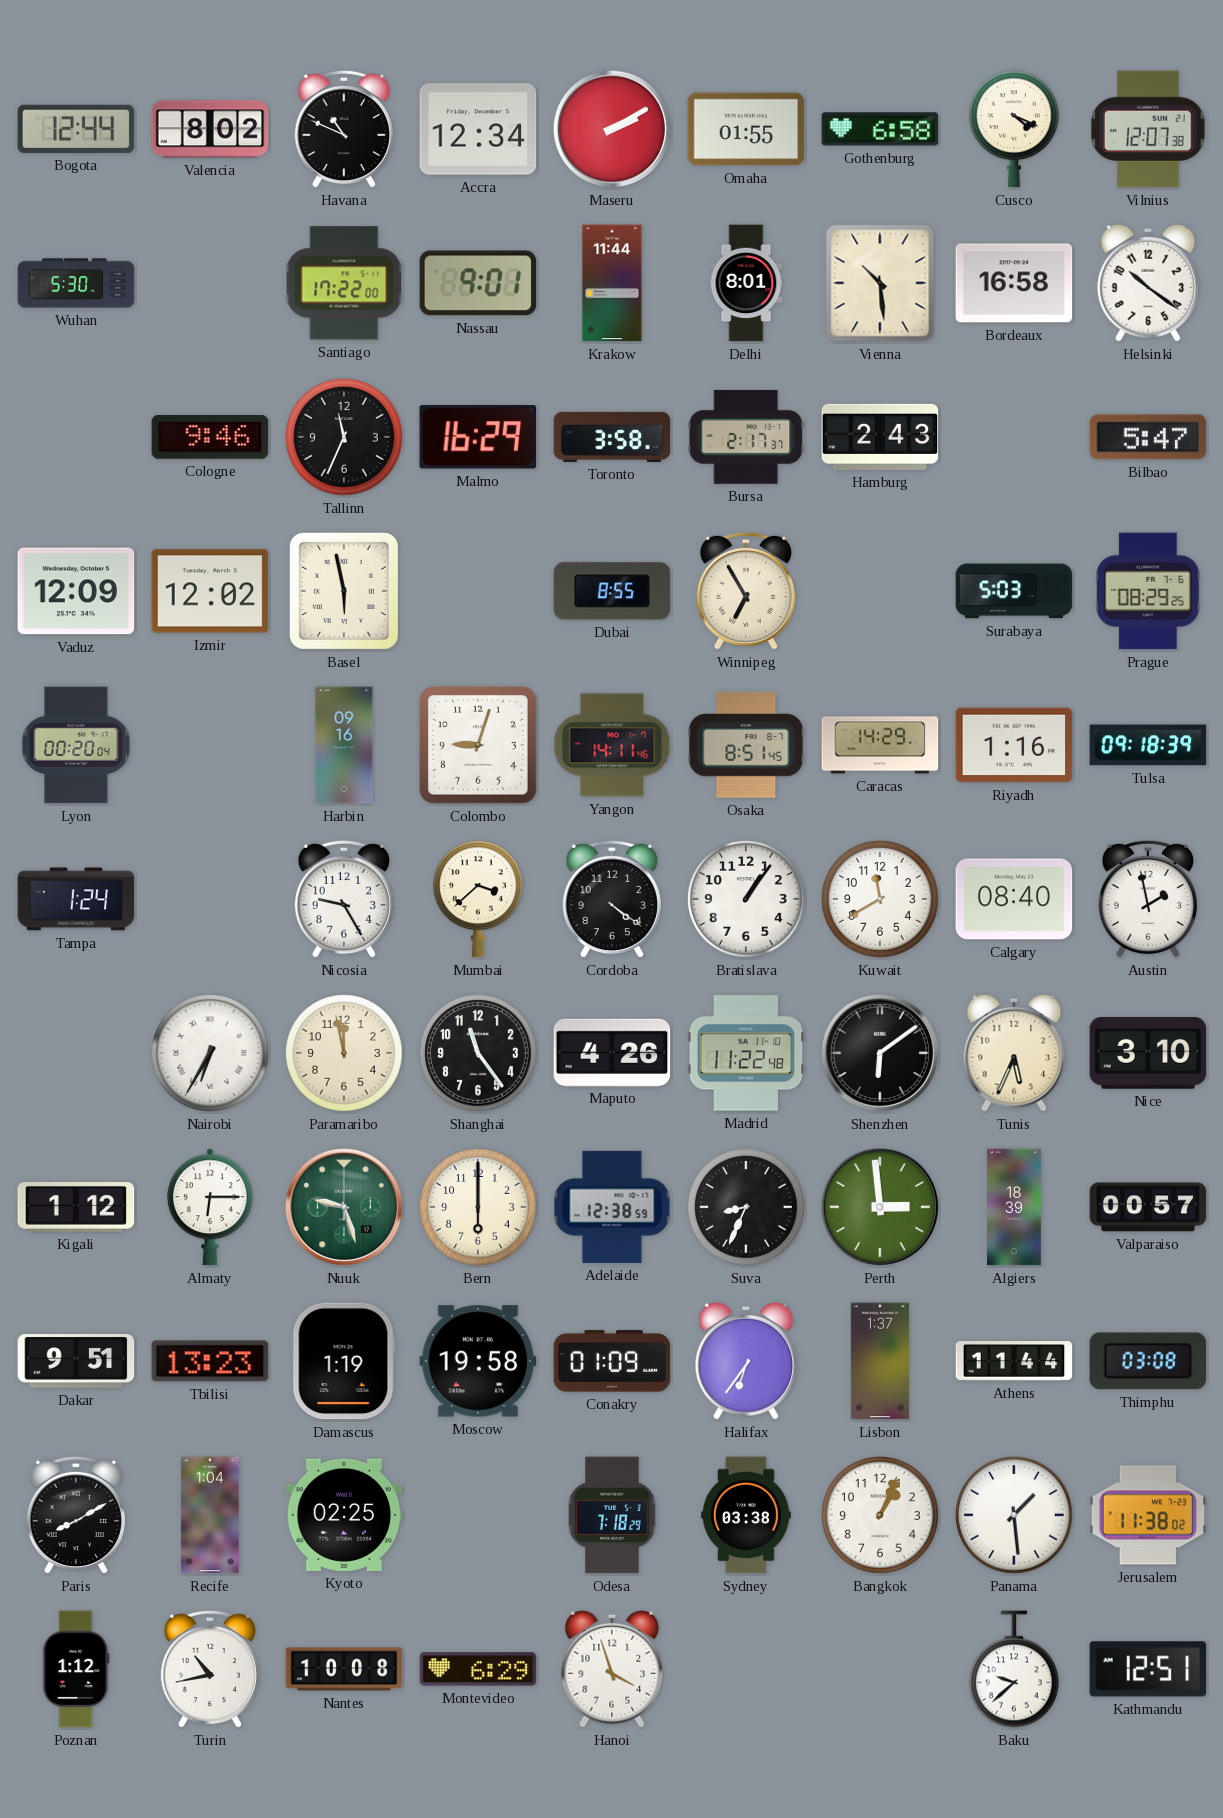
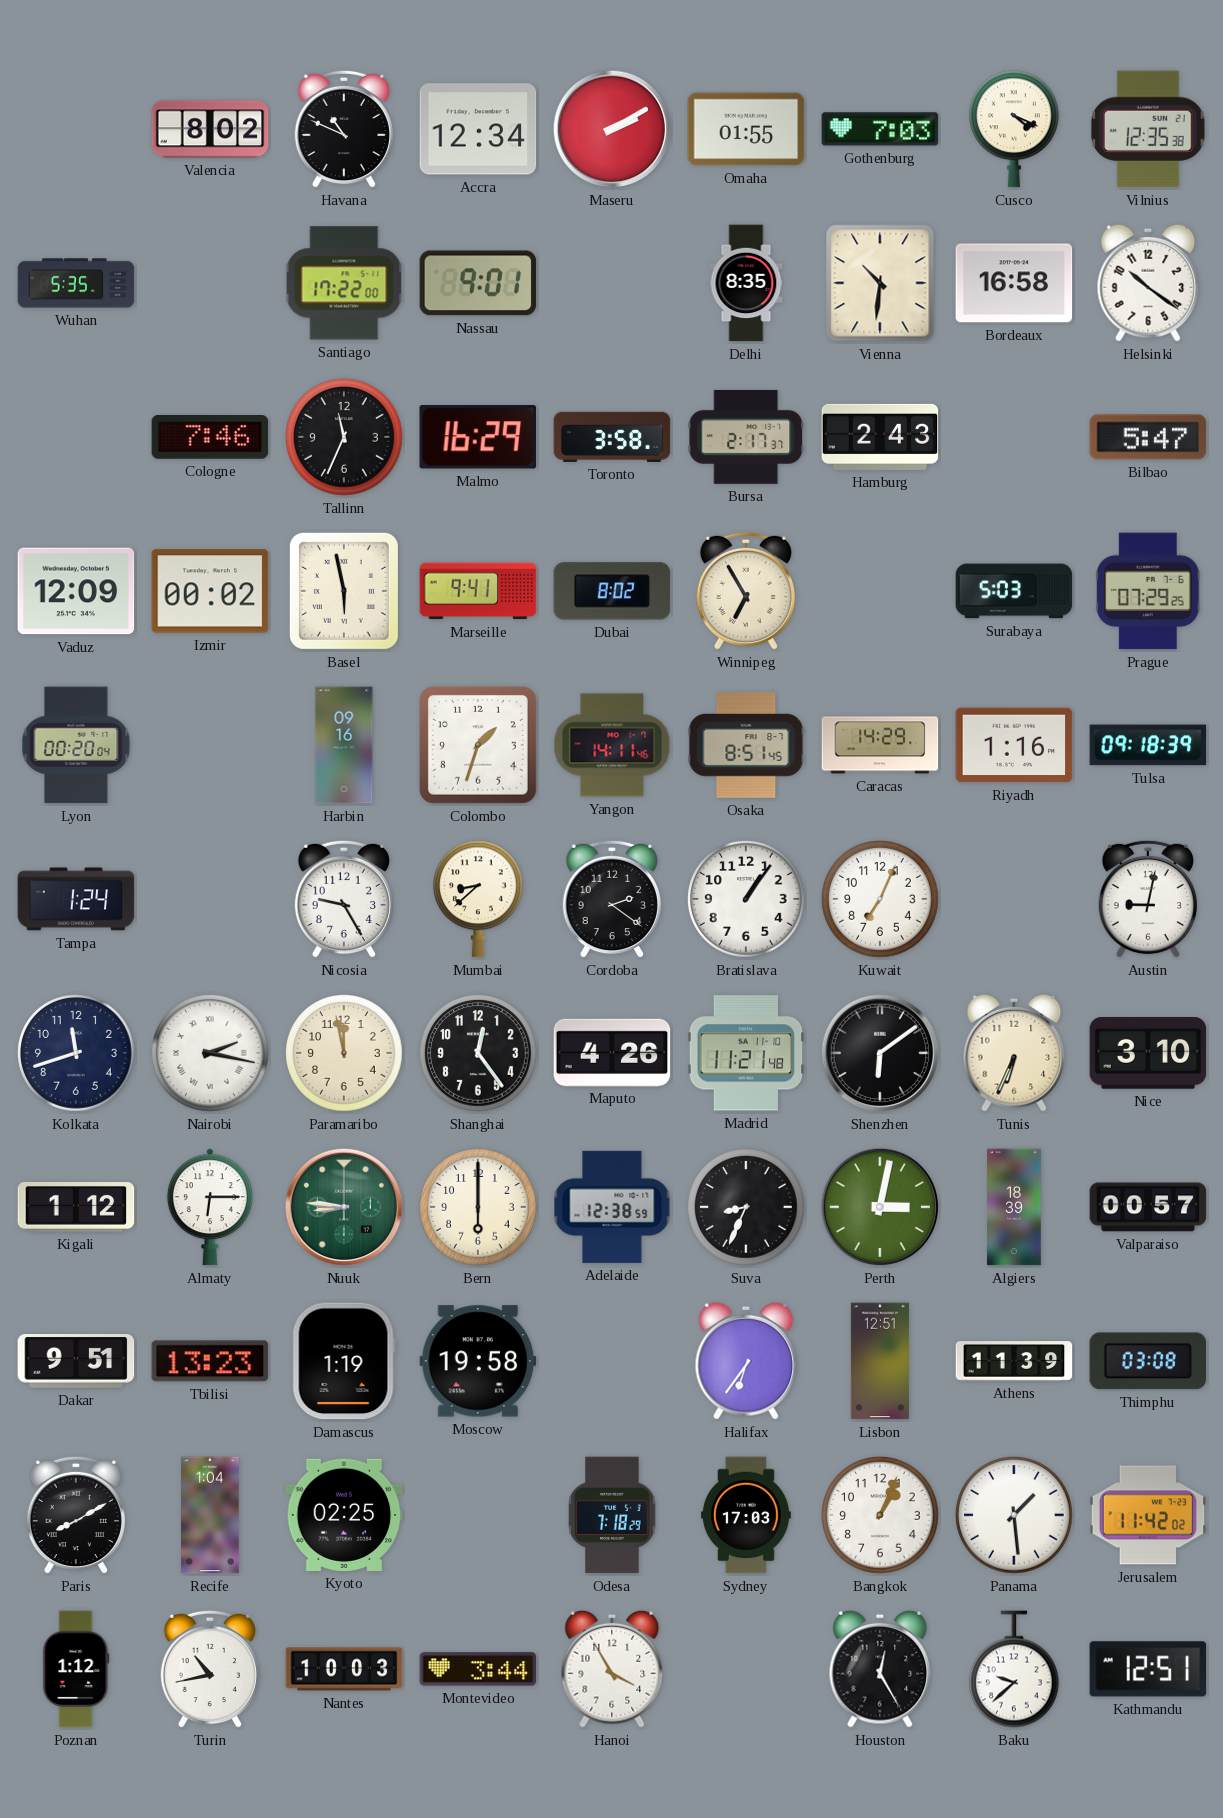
Bogota: 12:44 -> none (76, 129)
Gothenburg: 6:58 -> 7:03 (880, 129)
Vilnius: 12:07 -> 12:35 (1148, 129)
Wuhan: 5:30 -> 5:35 (76, 283)
Krakow: 11:44 -> none (612, 283)
Delhi: 8:01 -> 8:35 (746, 283)
Vienna: 10:29 -> 10:31 (880, 283)
Cologne: 9:46 -> 7:46 (210, 438)
Izmir: 12:02 -> 00:02 (210, 591)
Marseille: none -> 9:41 (478, 591)
Dubai: 8:55 -> 8:02 (612, 591)
Prague: 08:29 -> 07:29 (1149, 591)
Colombo: 9:03 -> 1:33 (478, 745)
Mumbai: 3:38 -> 8:38 (478, 899)
Cordoba: 4:21 -> 2:21 (612, 899)
Kuwait: 11:40 -> 7:04 (881, 900)
Calgary: 08:40 -> none (1014, 899)
Austin: 1:58 -> 9:02 (1148, 899)
Kolkata: none -> 11:42 (77, 1054)
Nairobi: 6:35 -> 2:17 (211, 1054)
Shanghai: 11:24 -> 12:24 (479, 1054)
Madrid: 11:22 -> 11:21 (746, 1053)
Tunis: 5:34 -> 6:34 (1014, 1053)
Nuuk: 9:27 -> 8:46 (344, 1207)
Perth: 2:59 -> 3:02 (880, 1207)
Conakry: 01:09 -> none (612, 1361)
Lisbon: 1:37 -> 12:51 (880, 1361)
Athens: 11:44 -> 11:39 (1014, 1361)
Sydney: 03:38 -> 17:03 (746, 1515)
Jerusalem: 11:38 -> 11:42 (1148, 1515)
Nantes: 10:08 -> 10:03 (344, 1669)
Montevideo: 6:29 -> 3:44 (478, 1669)
Hanoi: 3:57 -> 3:55 (612, 1669)
Houston: none -> 12:25 (880, 1669)
